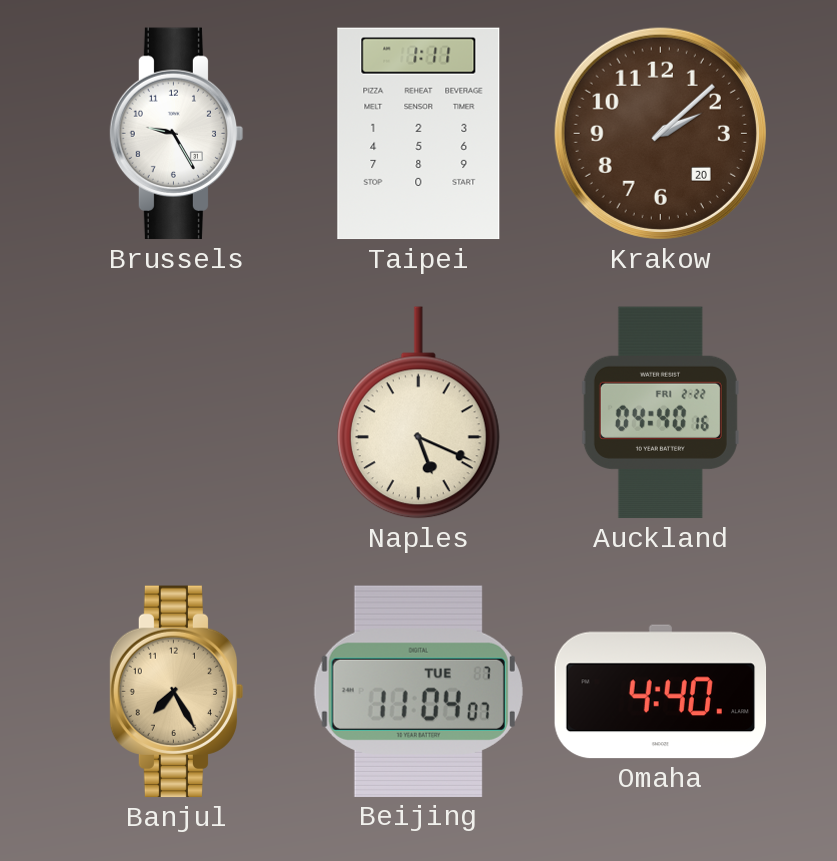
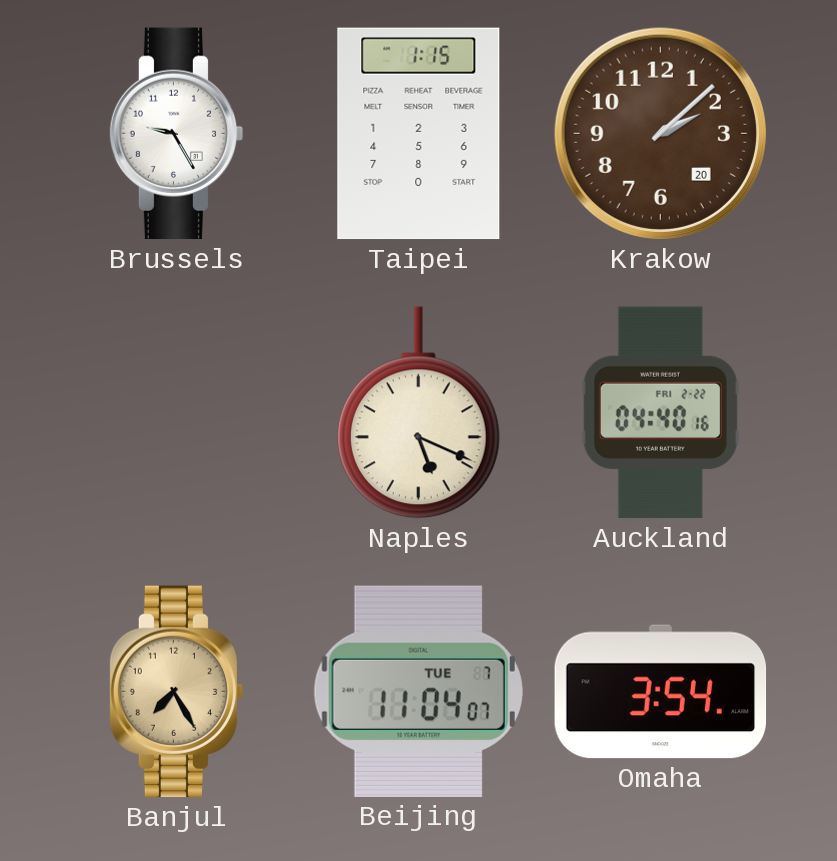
Taipei: 1:11 -> 1:15 (419, 134)
Omaha: 4:40 -> 3:54 (661, 692)
